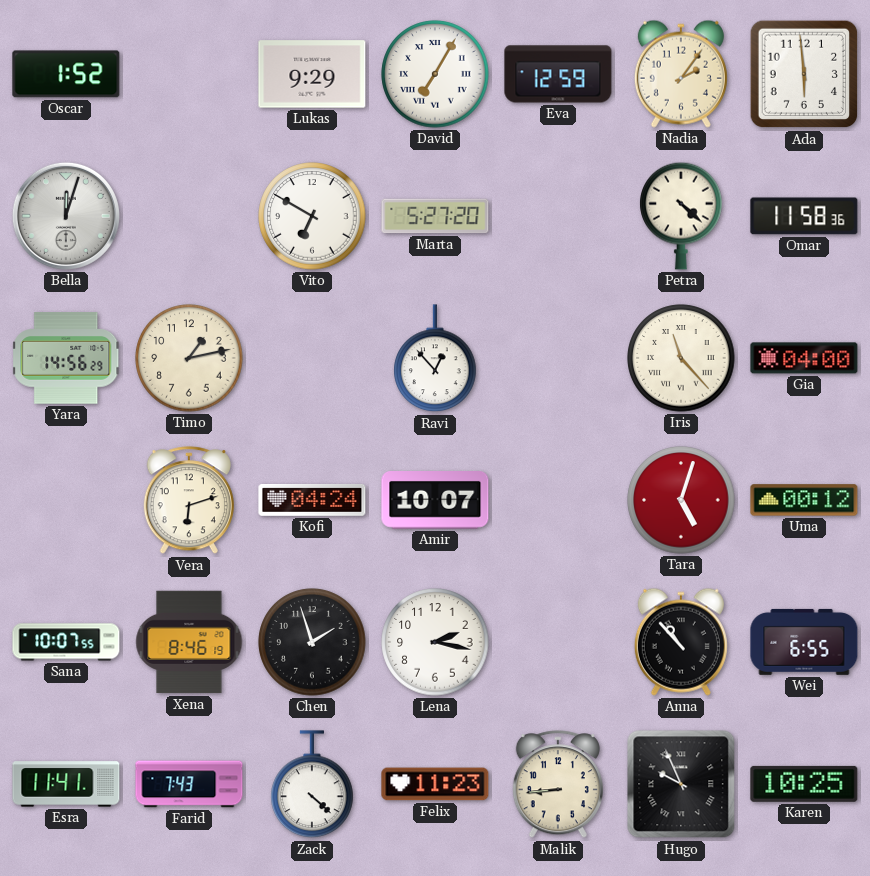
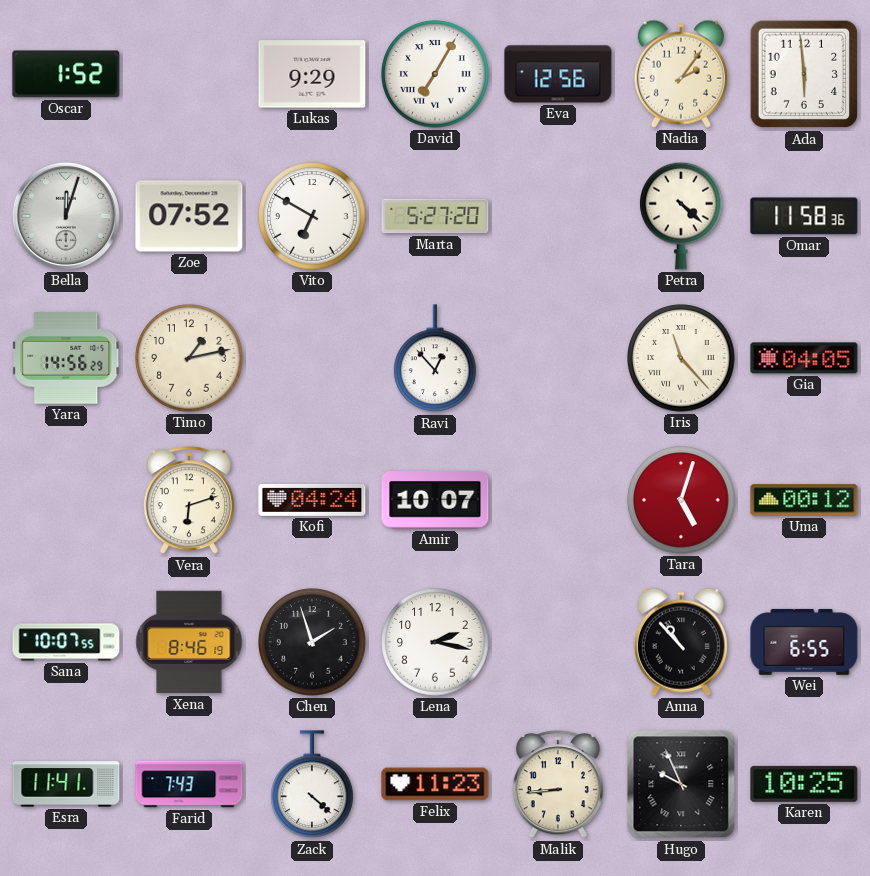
Eva: 12:59 -> 12:56 (558, 74)
Zoe: none -> 07:52 (189, 216)
Gia: 04:00 -> 04:05 (804, 358)
